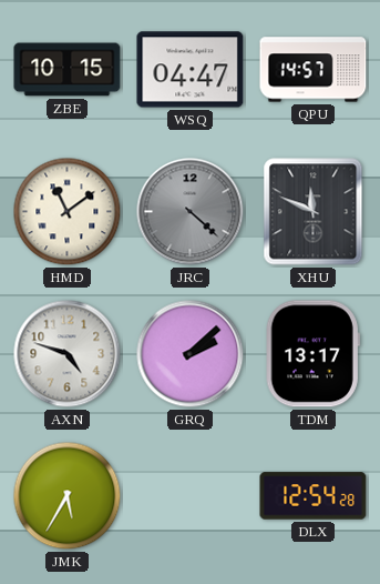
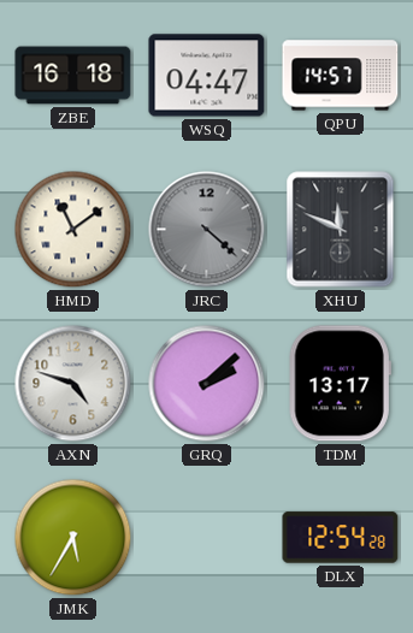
ZBE: 10:15 -> 16:18 (73, 76)
